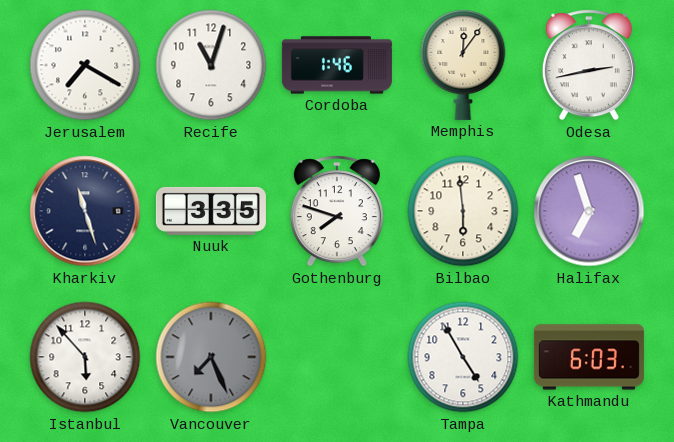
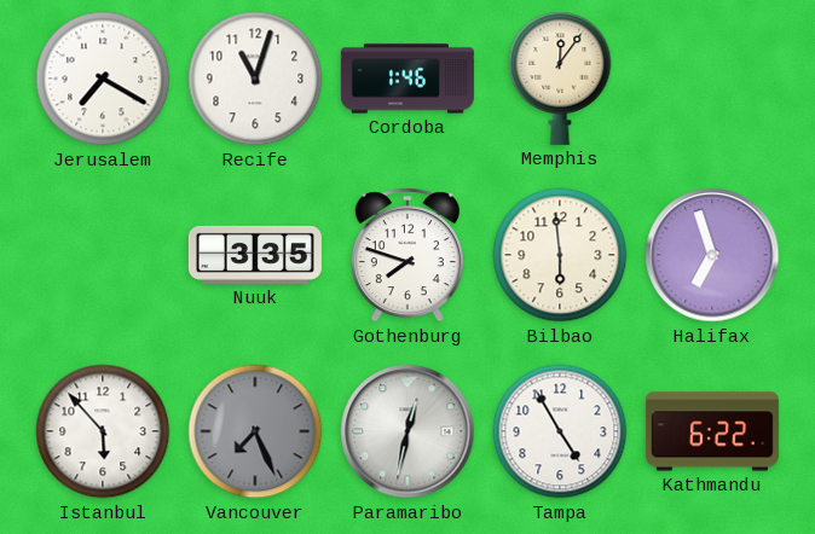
Odesa: 2:43 -> none (589, 65)
Kharkiv: 11:27 -> none (85, 211)
Paramaribo: none -> 12:32 (407, 431)
Kathmandu: 6:03 -> 6:22 (712, 431)
